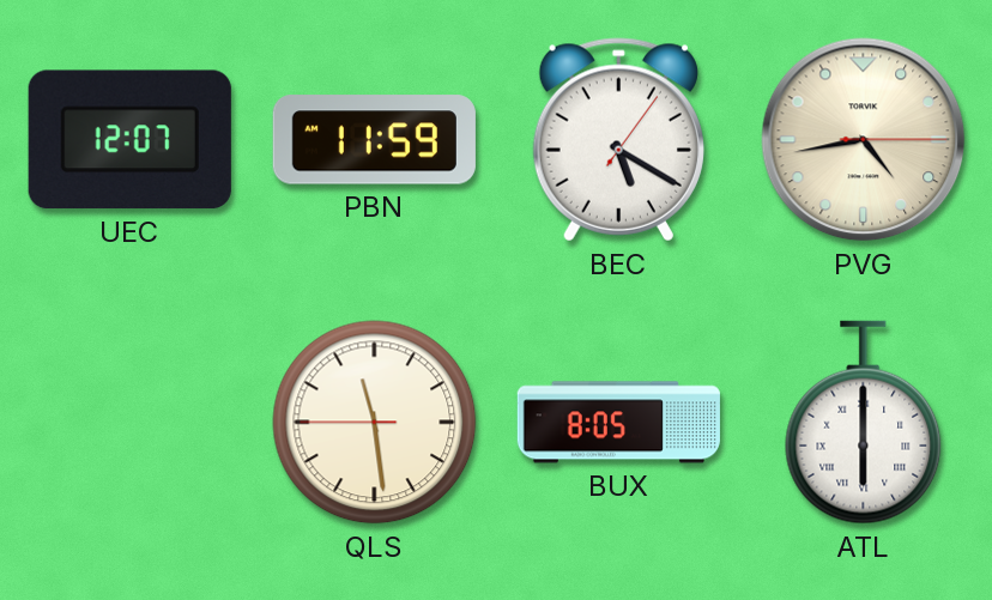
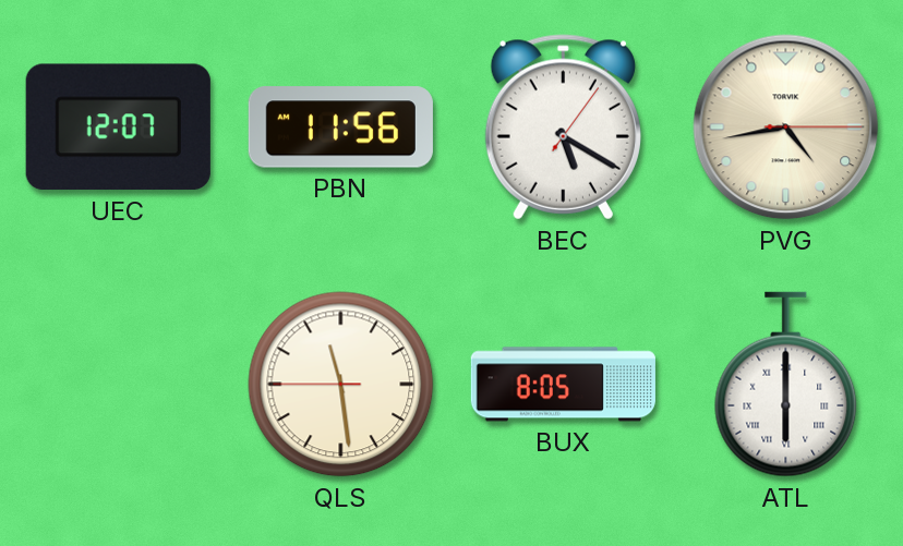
PBN: 11:59 -> 11:56 (340, 128)
